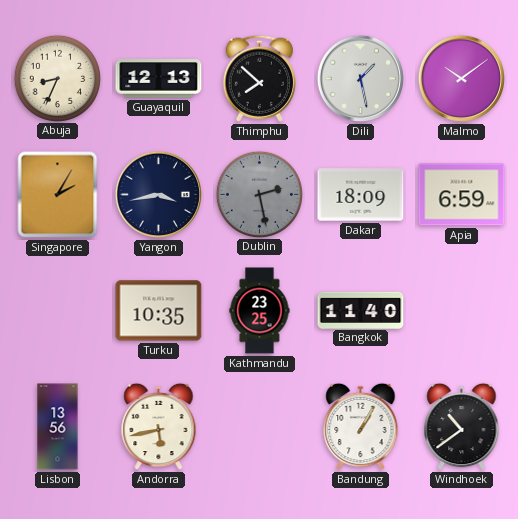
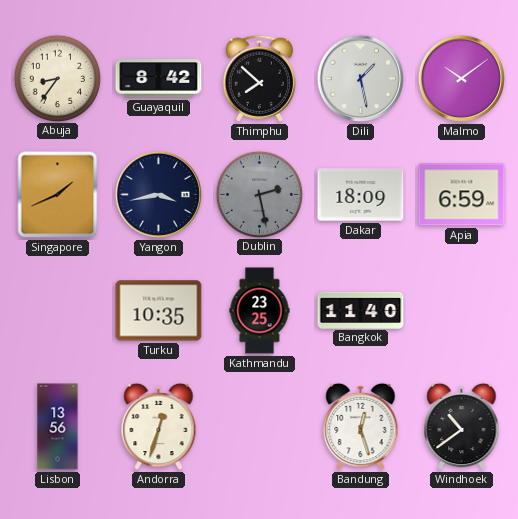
Abuja: 8:34 -> 8:36 (57, 78)
Guayaquil: 12:13 -> 8:42 (159, 79)
Singapore: 2:05 -> 1:41 (58, 195)
Andorra: 5:43 -> 12:33 (159, 427)
Bandung: 1:05 -> 12:27 (361, 427)
